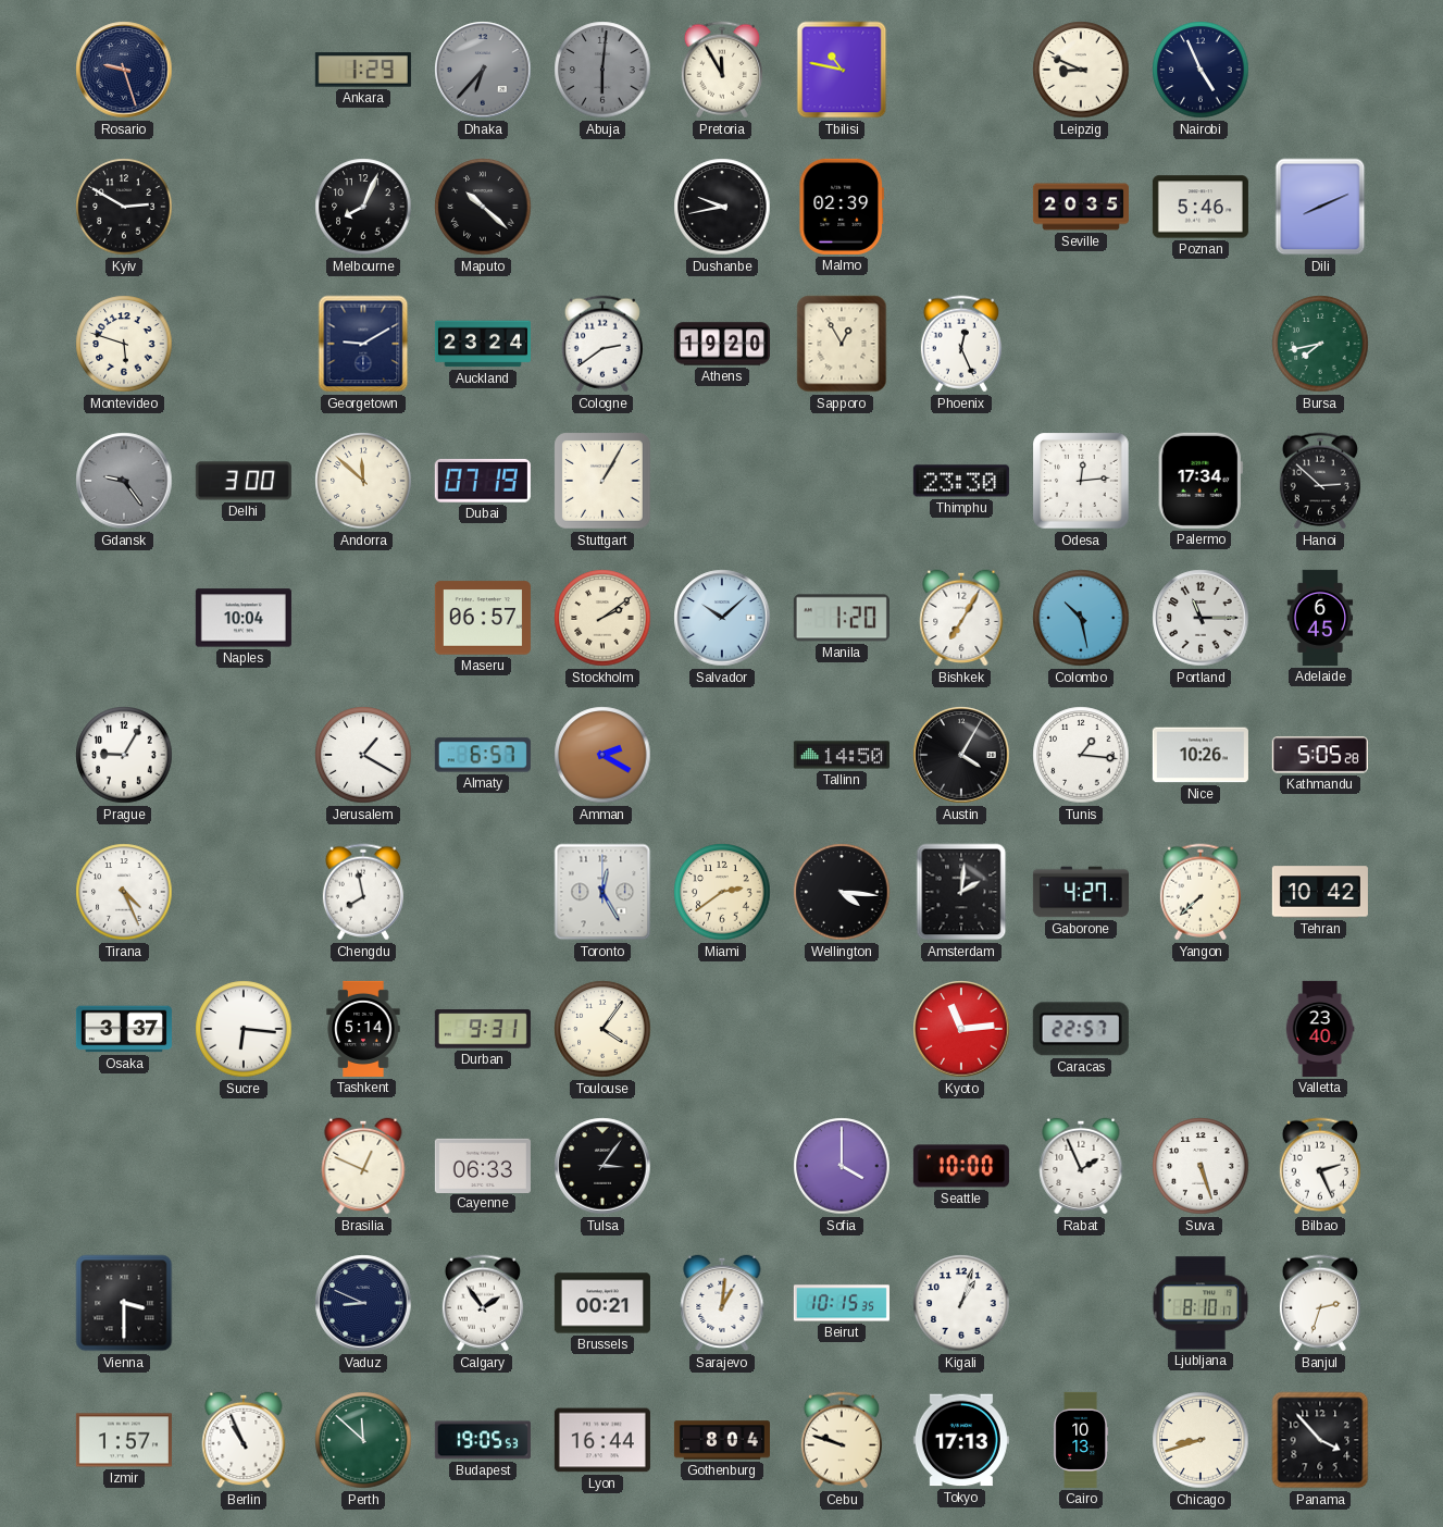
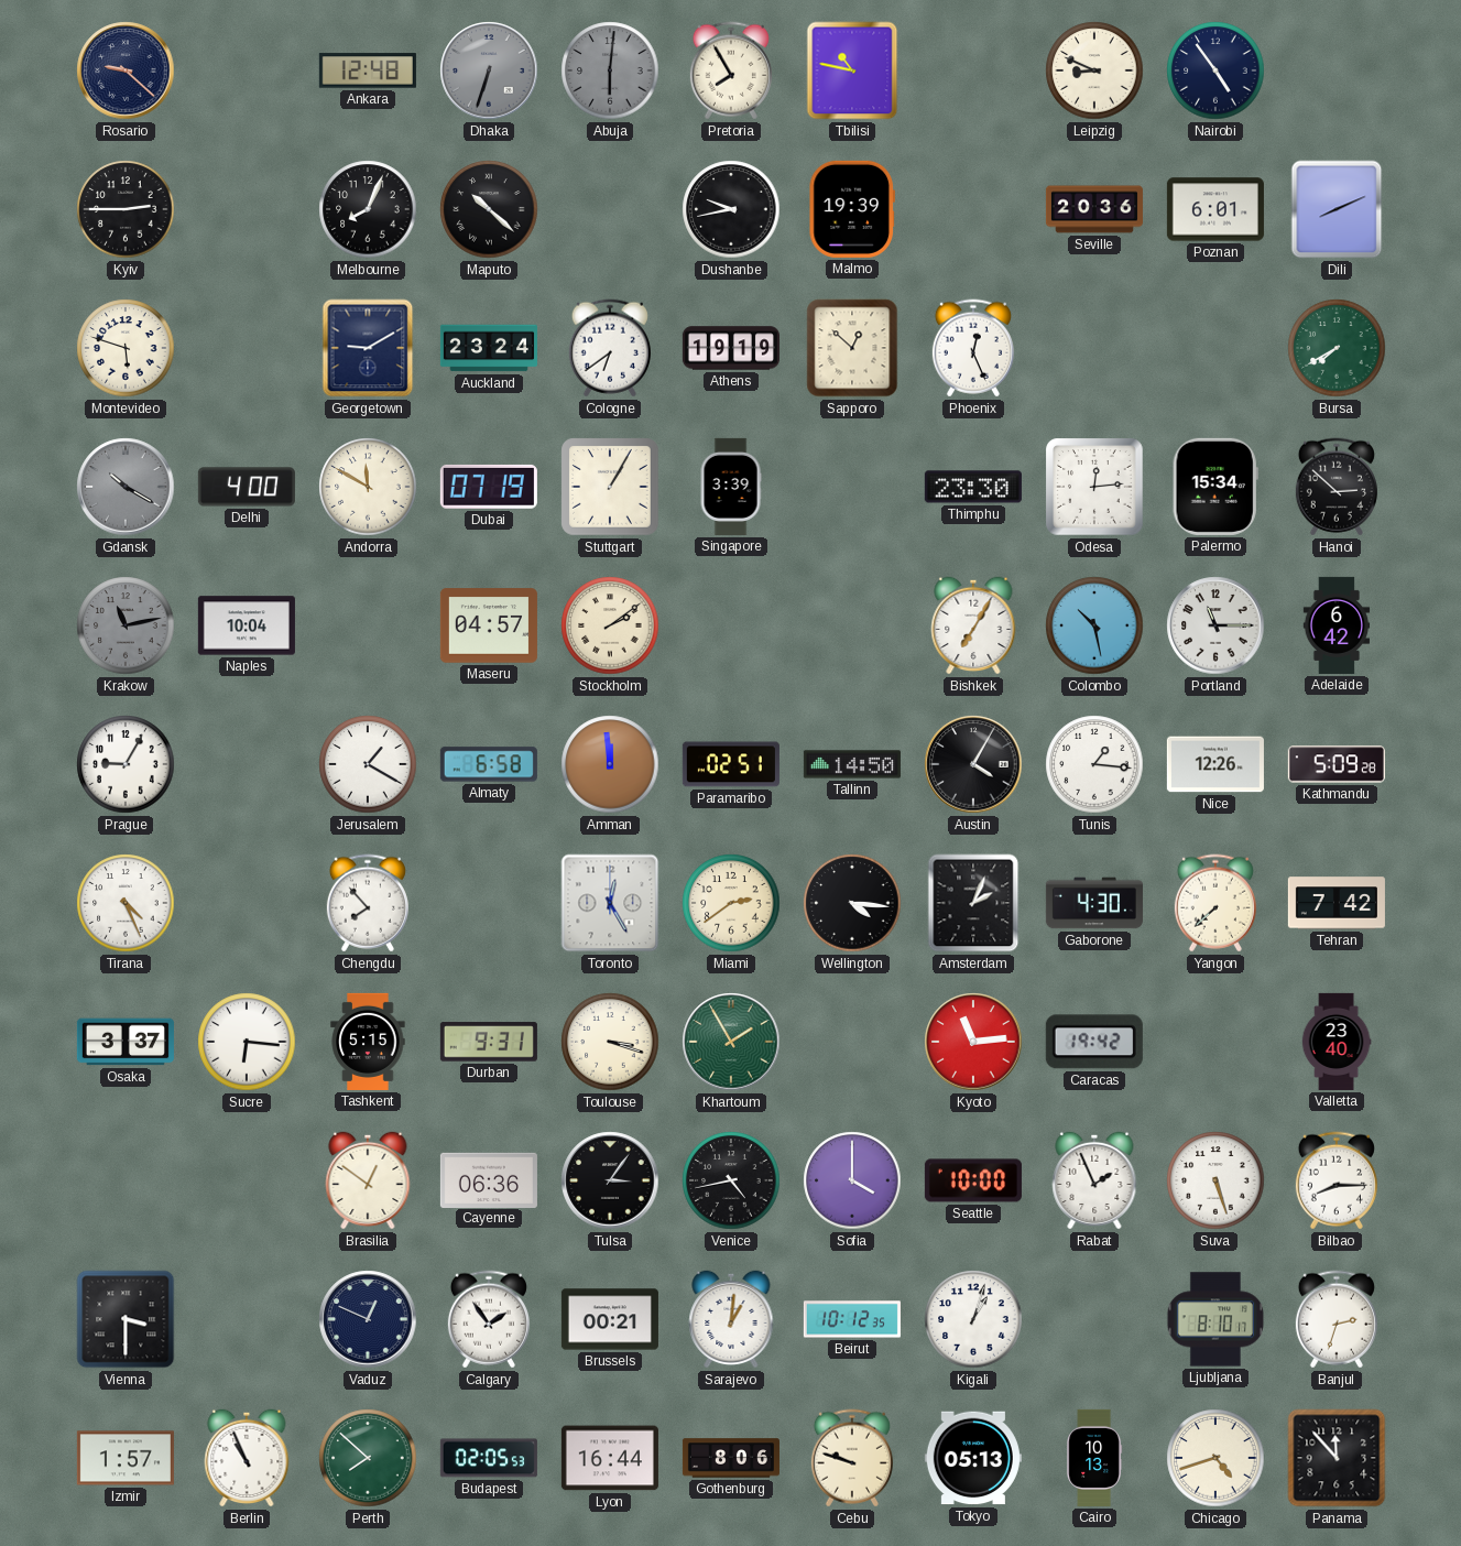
Rosario: 9:27 -> 9:22 (126, 70)
Ankara: 1:29 -> 12:48 (368, 70)
Dhaka: 6:37 -> 6:33 (489, 70)
Pretoria: 11:55 -> 7:55 (731, 70)
Nairobi: 4:56 -> 4:54 (1215, 70)
Kyiv: 2:50 -> 2:45 (126, 209)
Malmo: 02:39 -> 19:39 (852, 209)
Seville: 20:35 -> 20:36 (1094, 209)
Poznan: 5:46 -> 6:01 (1215, 209)
Cologne: 2:39 -> 6:39 (610, 348)
Athens: 19:20 -> 19:19 (731, 348)
Sapporo: 12:55 -> 12:52 (852, 348)
Bursa: 7:43 -> 7:40 (1337, 348)
Gdansk: 9:24 -> 10:20 (126, 487)
Delhi: 3:00 -> 4:00 (247, 487)
Andorra: 11:52 -> 11:50 (368, 487)
Singapore: none -> 3:39 (731, 487)
Palermo: 17:34 -> 15:34 (1215, 487)
Krakow: none -> 11:13 (126, 625)
Maseru: 06:57 -> 04:57 (489, 625)
Salvador: 10:08 -> none (722, 618)
Manila: 1:20 -> none (842, 618)
Adelaide: 6:45 -> 6:42 (1337, 625)
Almaty: 6:57 -> 6:58 (489, 764)
Amman: 2:20 -> 11:59 (610, 764)
Paramaribo: none -> 02:51 (731, 764)
Nice: 10:26 -> 12:26 (1215, 764)
Kathmandu: 5:05 -> 5:09 (1337, 764)
Chengdu: 7:58 -> 7:53 (368, 903)
Amsterdam: 2:01 -> 2:04 (973, 903)
Gaborone: 4:27 -> 4:30 (1094, 903)
Tehran: 10:42 -> 7:42 (1337, 903)
Tashkent: 5:14 -> 5:15 (368, 1042)
Toulouse: 4:06 -> 3:18 (610, 1042)
Khartoum: none -> 1:55 (731, 1042)
Caracas: 22:57 -> 19:42 (1094, 1042)
Brasilia: 12:49 -> 12:51 (368, 1180)
Cayenne: 06:33 -> 06:36 (489, 1179)
Venice: none -> 4:43 (731, 1180)
Bilbao: 2:26 -> 8:15 (1337, 1180)
Vaduz: 8:49 -> 12:49 (368, 1319)
Beirut: 10:15 -> 10:12 (852, 1319)
Perth: 11:52 -> 7:52 (368, 1458)
Budapest: 19:05 -> 02:05 (489, 1458)
Gothenburg: 8:04 -> 8:06 (731, 1458)
Tokyo: 17:13 -> 05:13 (973, 1458)
Chicago: 8:42 -> 4:42 (1215, 1458)
Panama: 3:53 -> 11:53 (1337, 1458)
